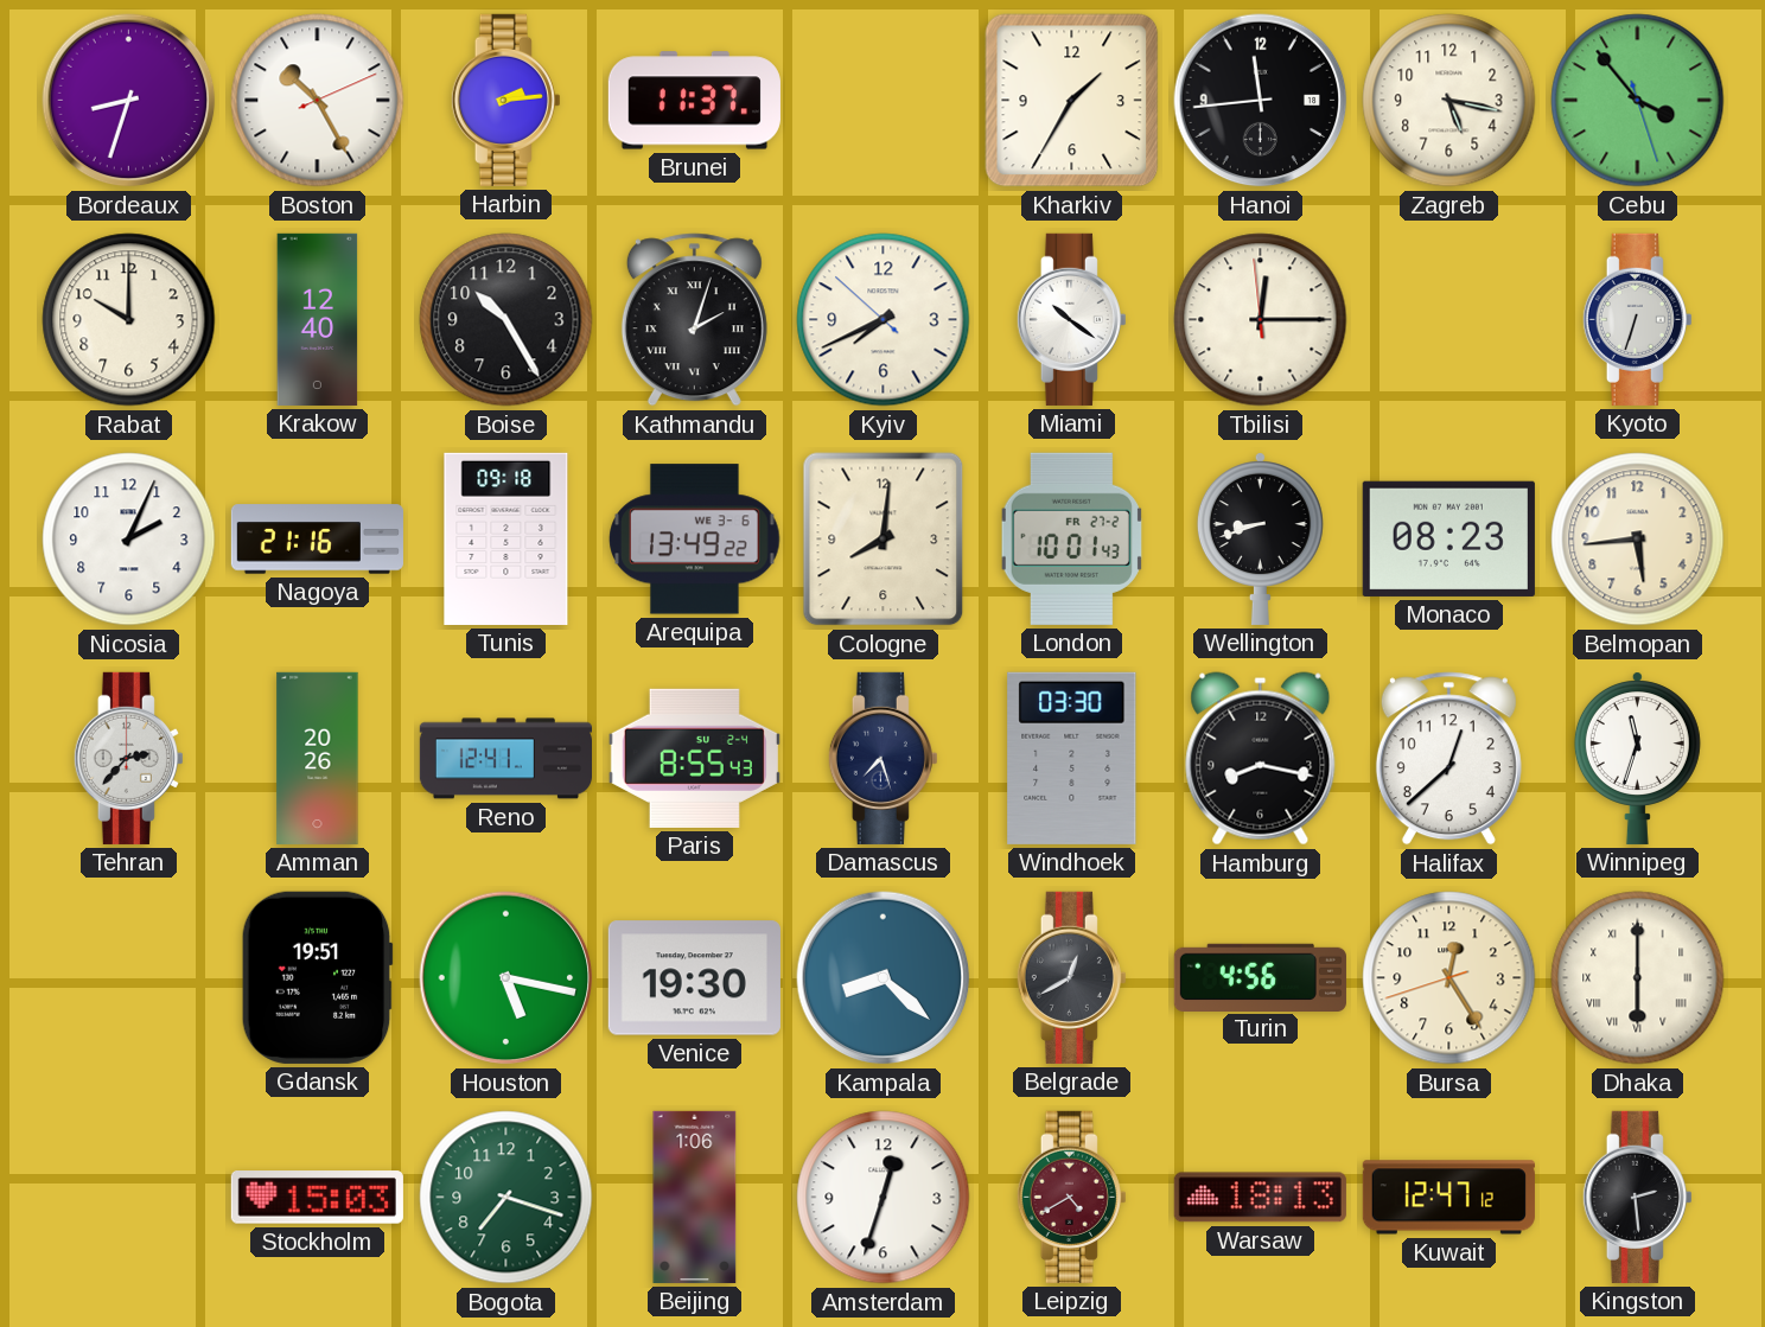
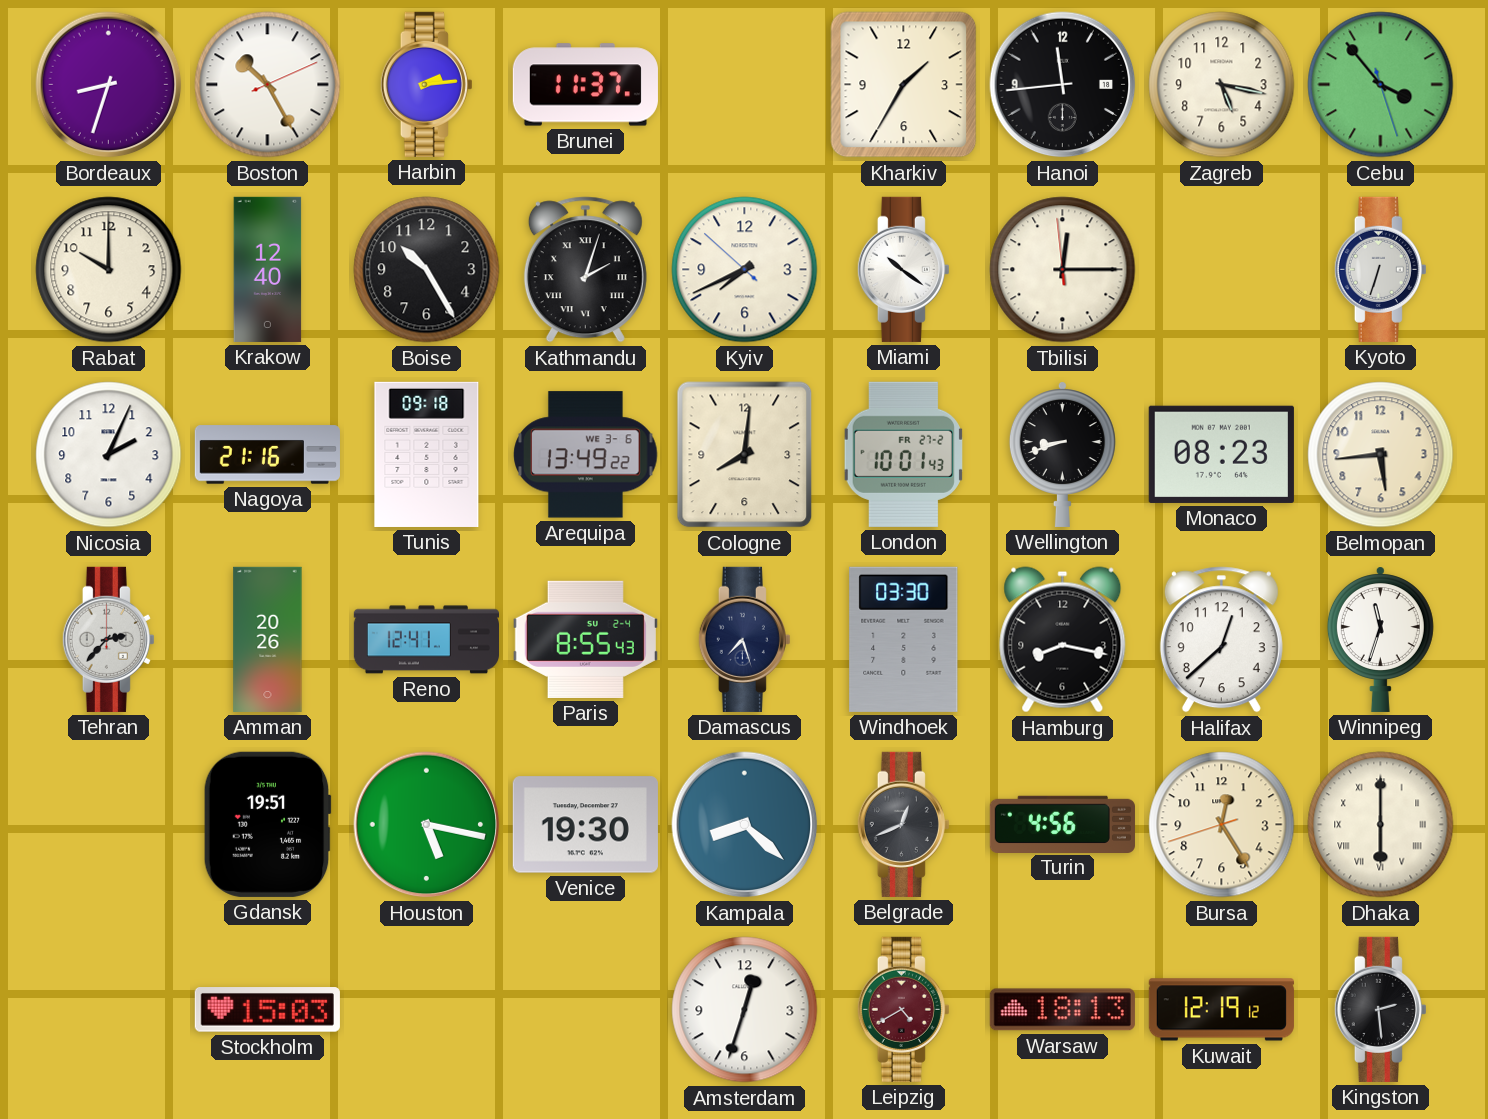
Belgrade: 12:40 -> 12:41 (903, 824)
Bogota: 7:18 -> none (506, 1198)
Beijing: 1:06 -> none (695, 1197)
Kuwait: 12:47 -> 12:19 (1221, 1010)
